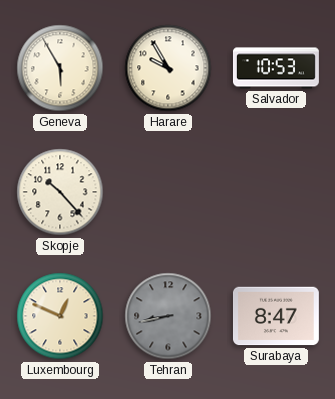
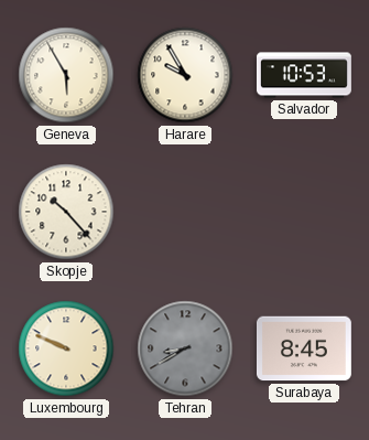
Luxembourg: 12:49 -> 9:49 (66, 348)
Tehran: 8:43 -> 8:40 (185, 348)
Surabaya: 8:47 -> 8:45 (304, 348)
